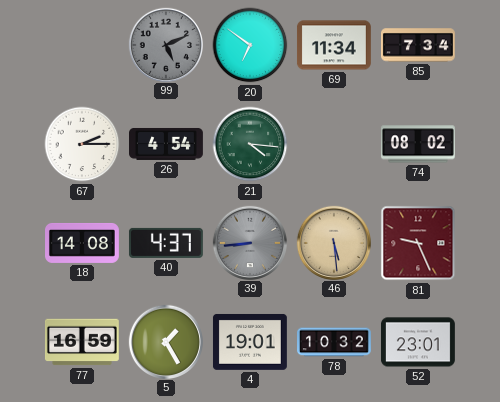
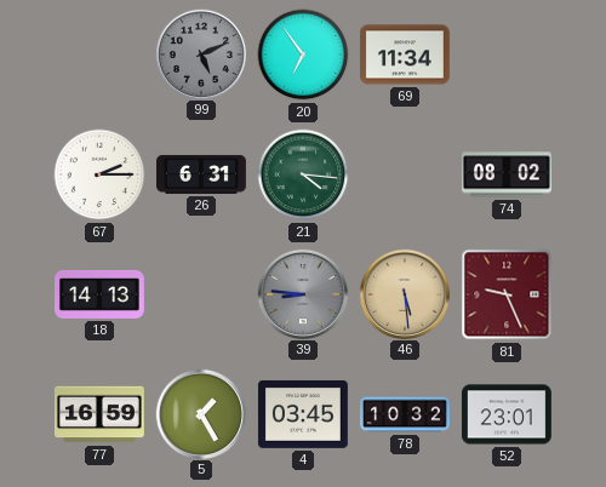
20: 6:51 -> 6:54 (303, 55)
85: 7:34 -> none (419, 45)
26: 4:54 -> 6:31 (202, 174)
18: 14:08 -> 14:13 (101, 294)
40: 4:37 -> none (166, 243)
39: 8:44 -> 8:46 (302, 293)
4: 19:01 -> 03:45 (303, 414)
